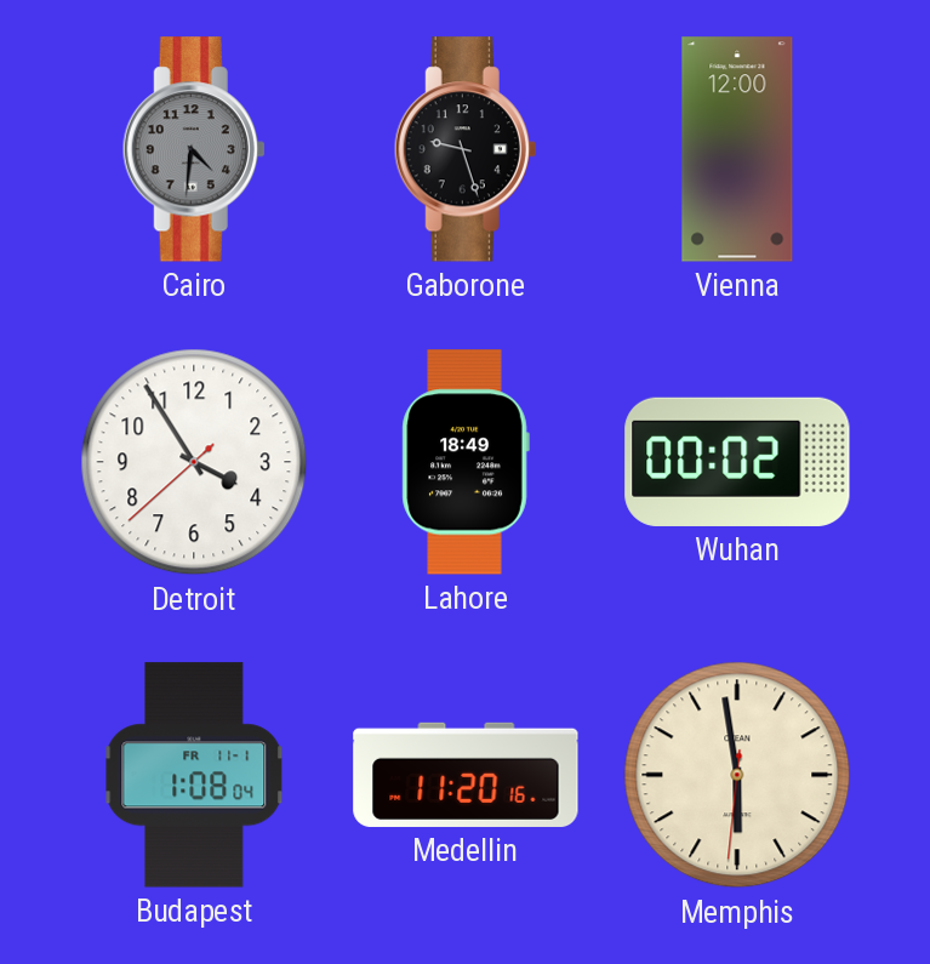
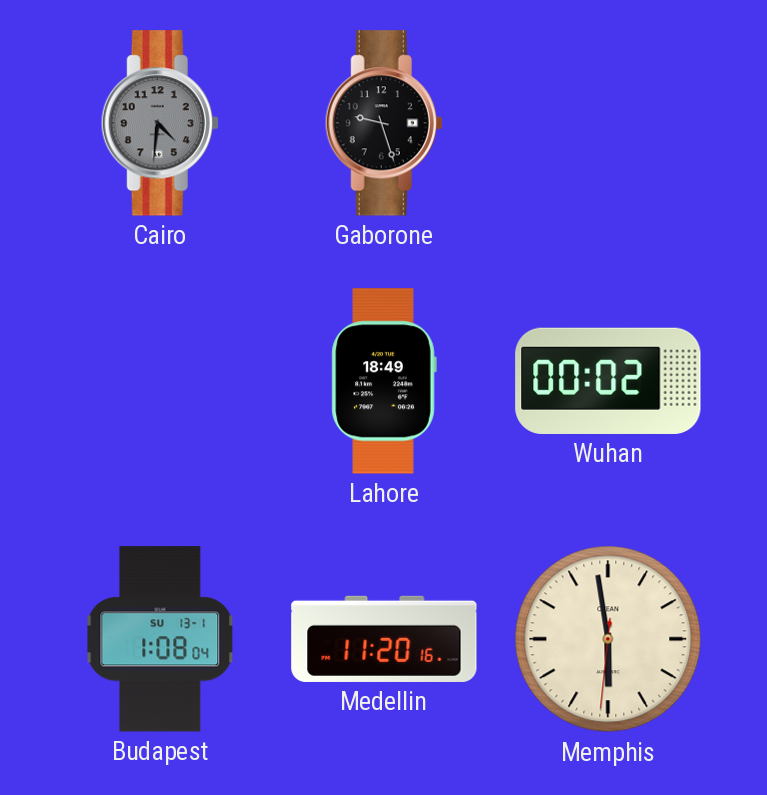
Vienna: 12:00 -> none (737, 149)
Detroit: 3:54 -> none (194, 462)
Budapest date: FR 11-1 -> SU 13-1 (160, 639)
